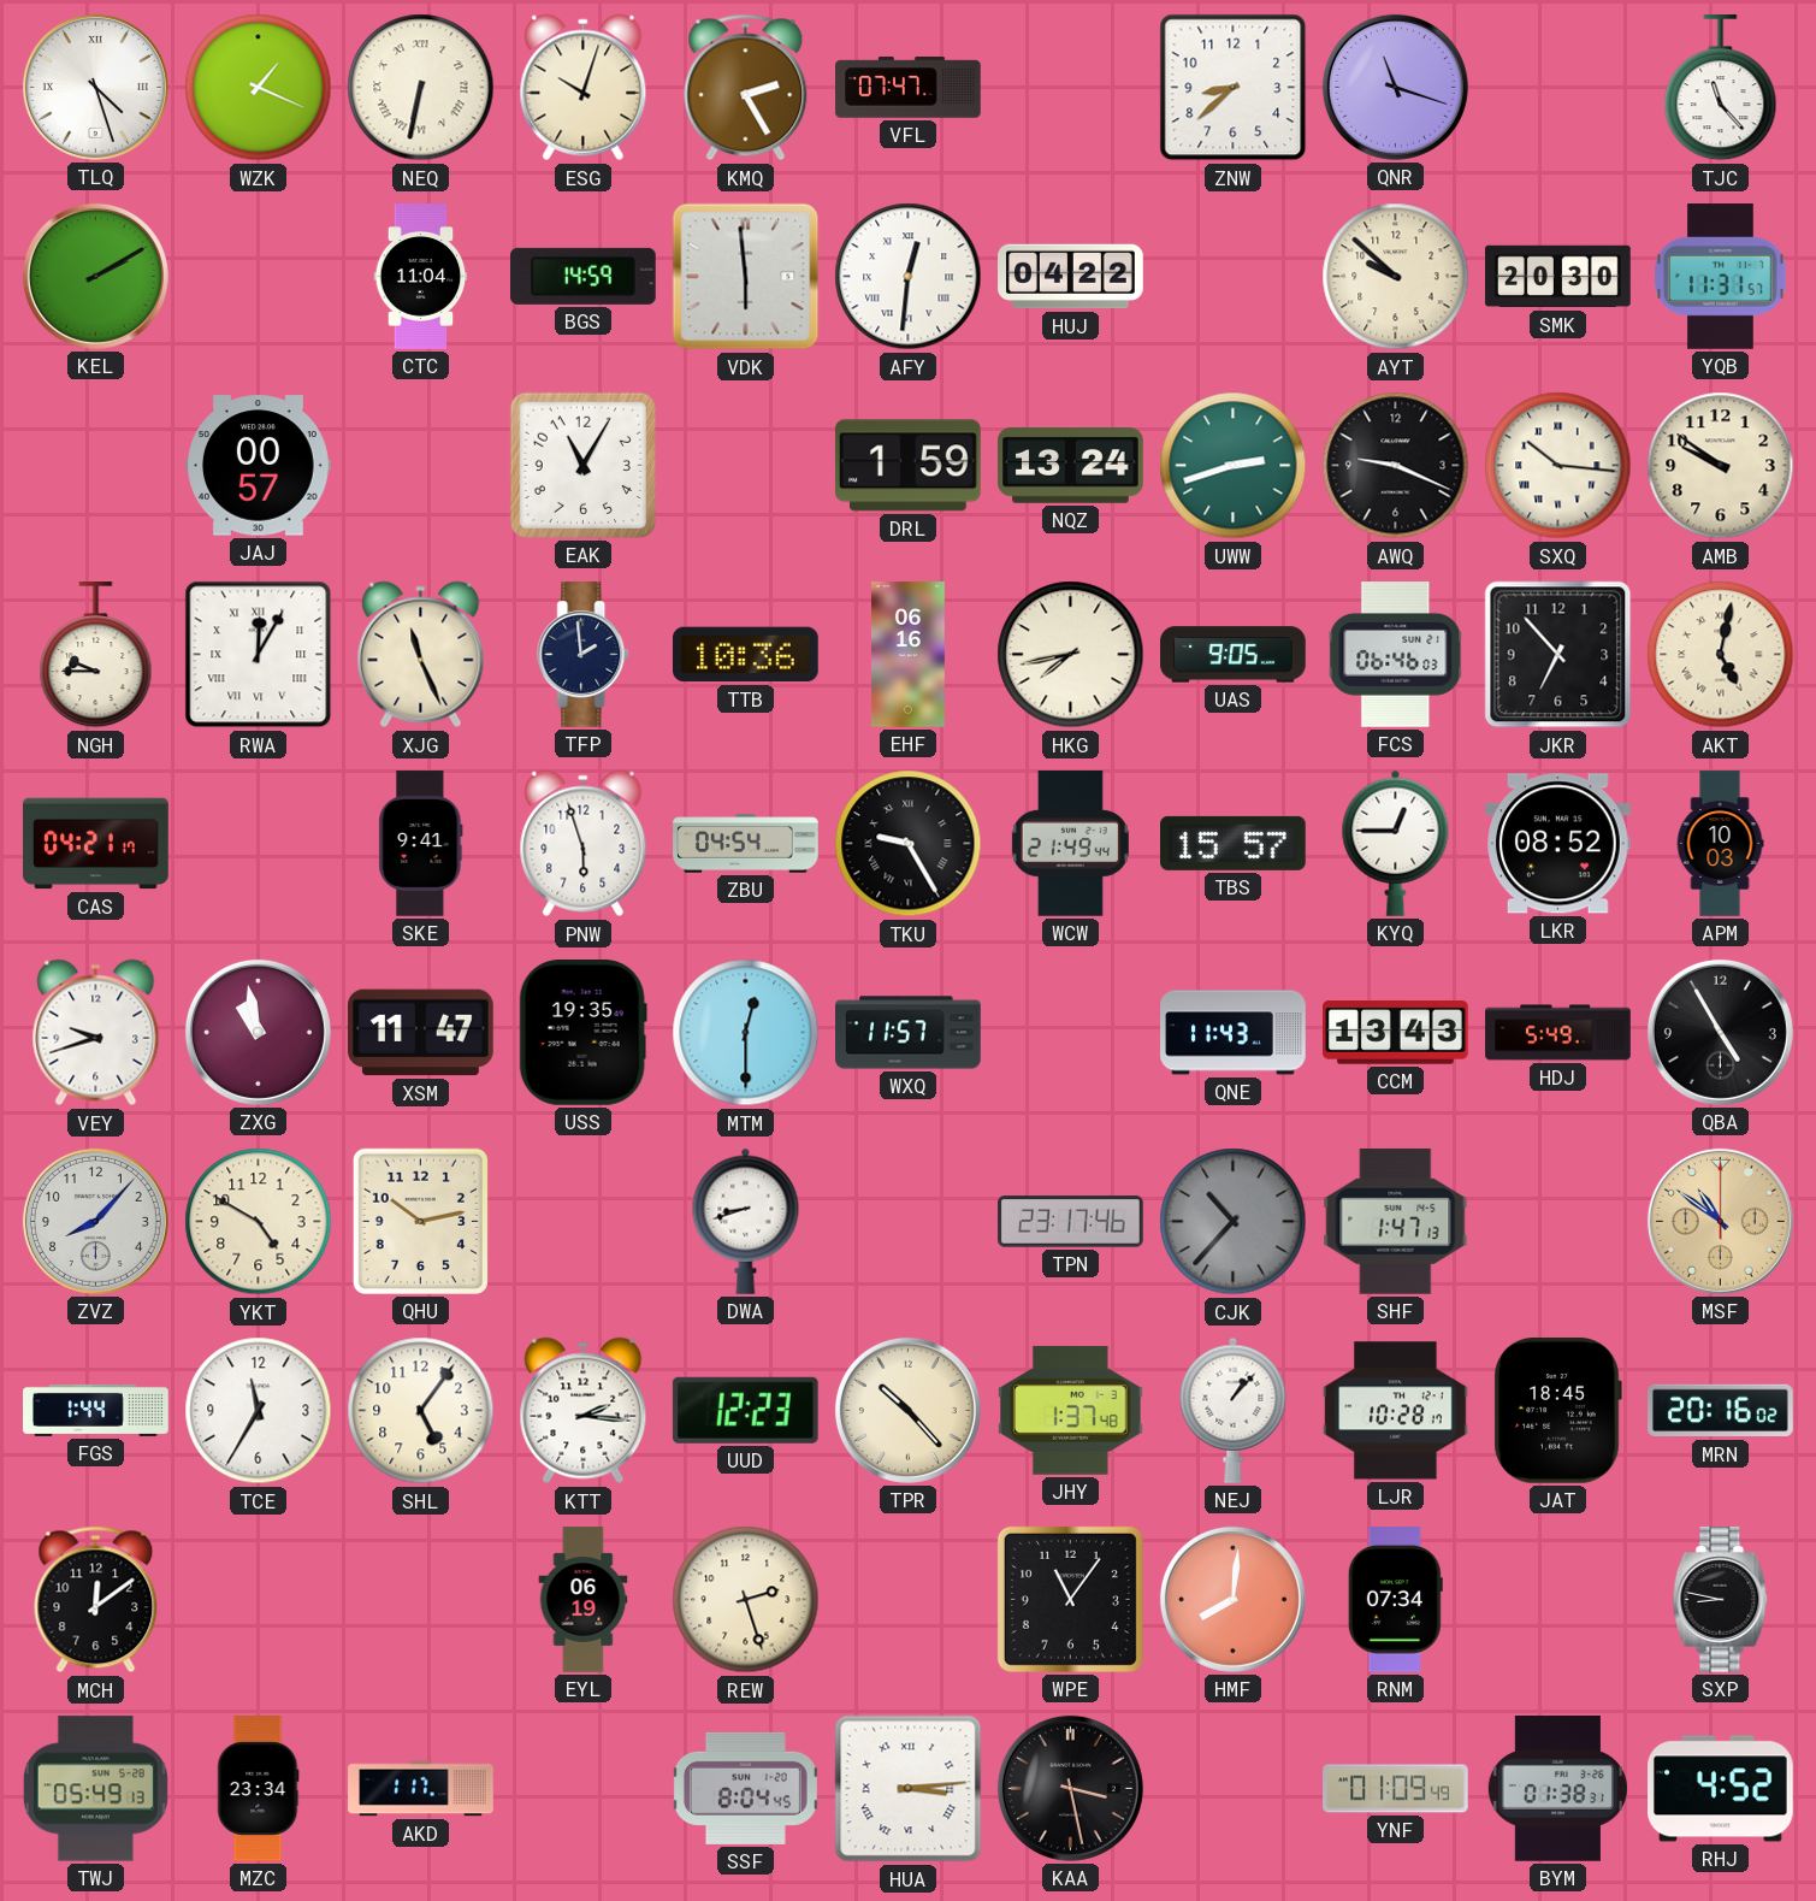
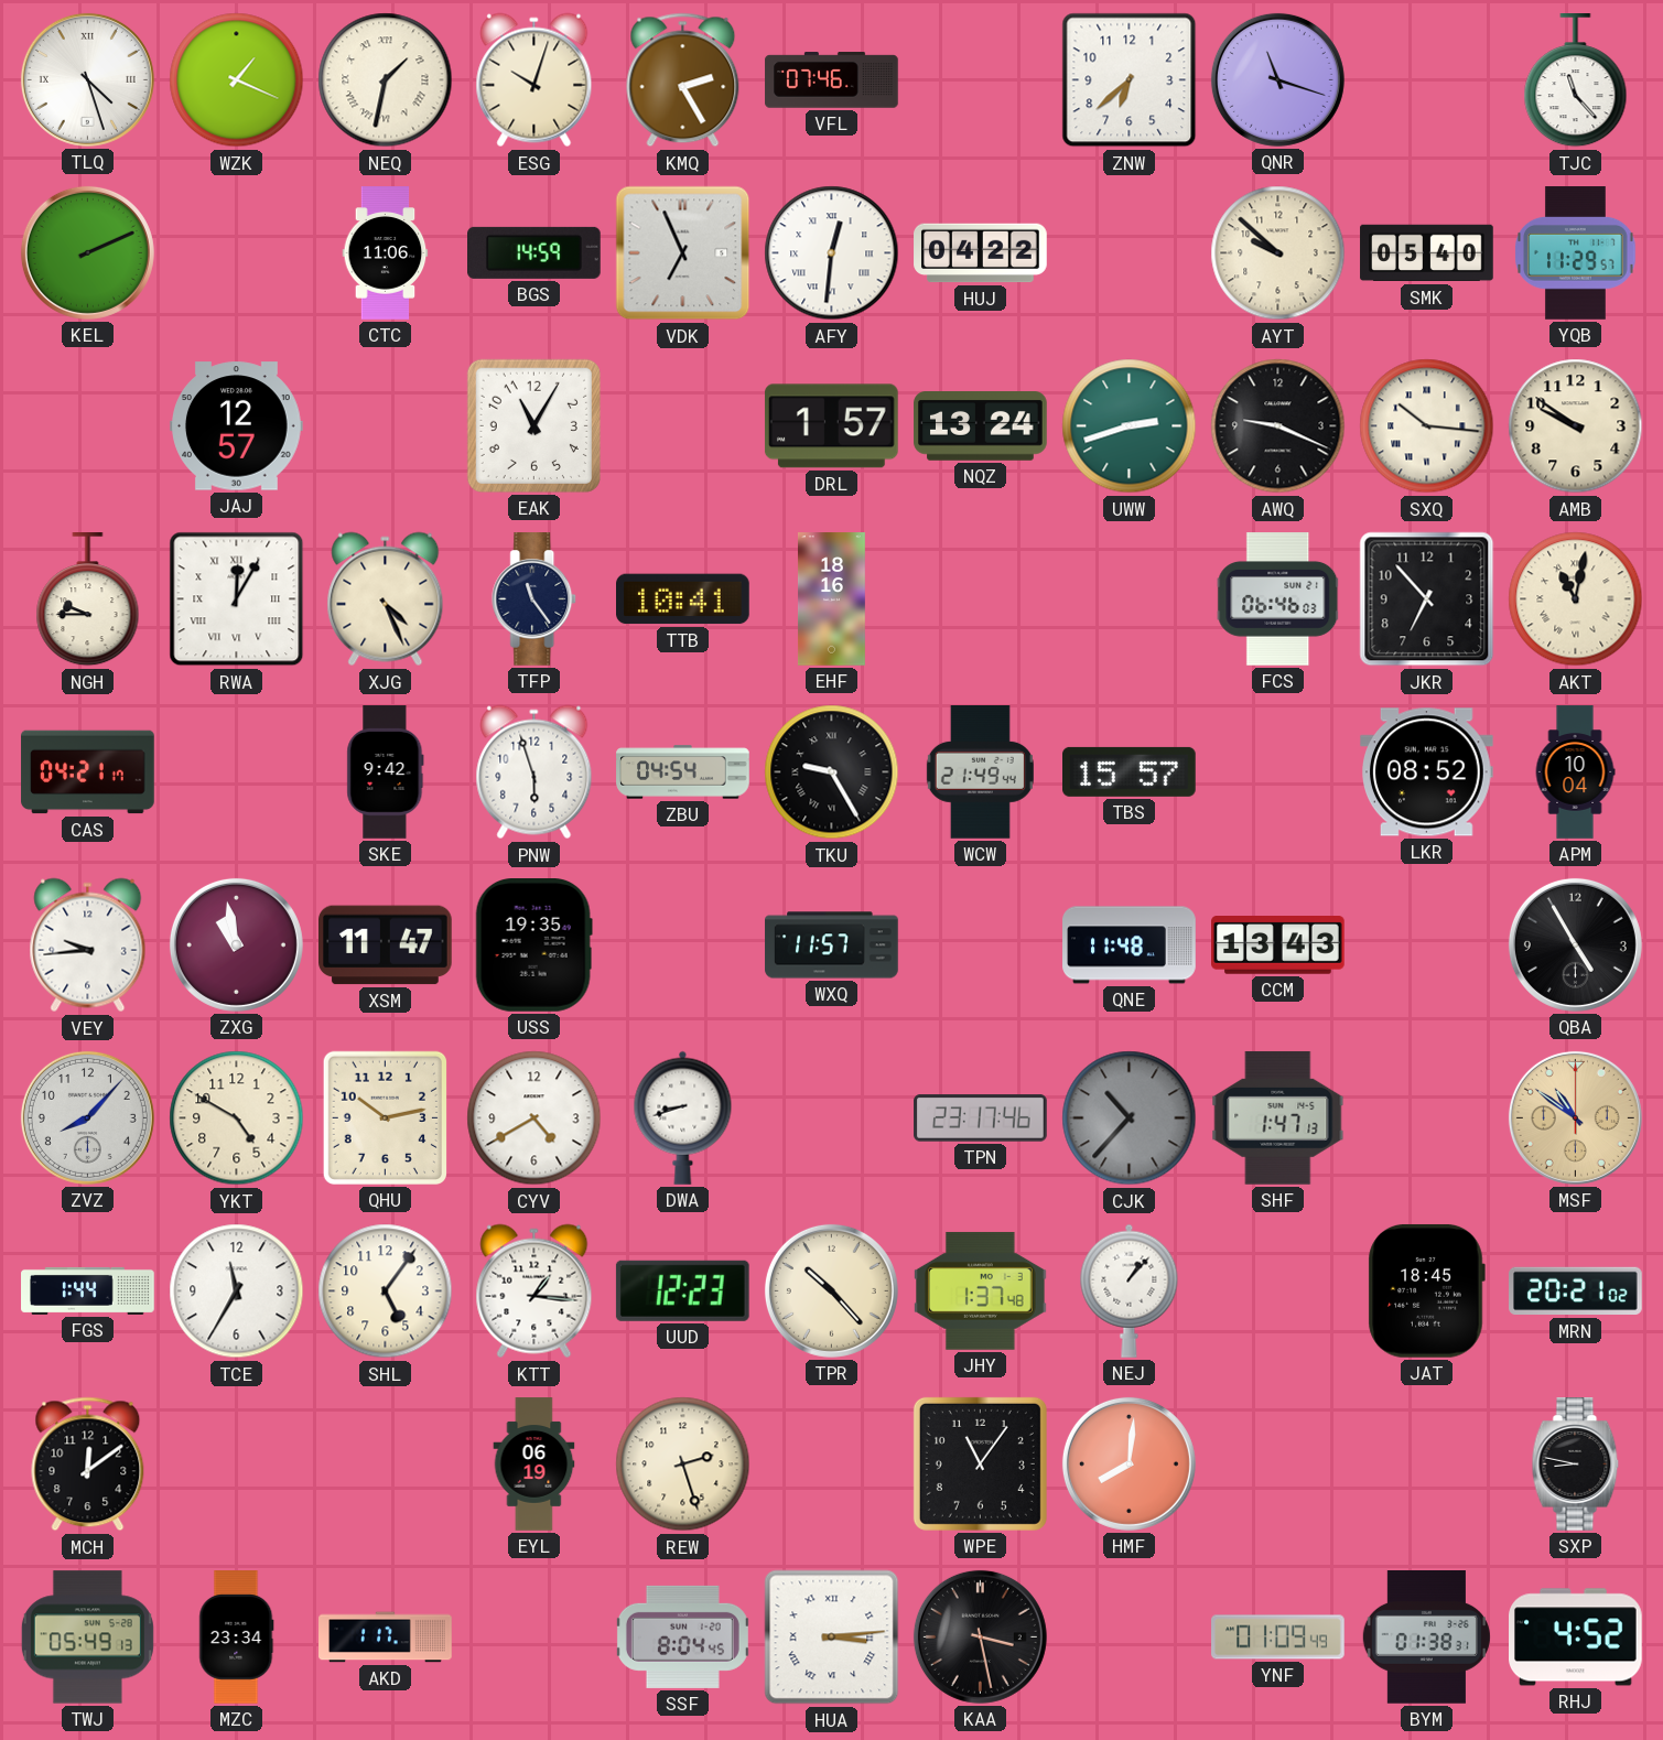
NEQ: 6:32 -> 1:32 (386, 80)
VFL: 07:47 -> 07:46 (832, 80)
ZNW: 8:38 -> 6:38 (1130, 80)
KEL: 2:10 -> 2:11 (87, 252)
CTC: 11:04 -> 11:06 (386, 253)
VDK: 5:59 -> 6:56 (683, 253)
SMK: 20:30 -> 05:40 (1427, 253)
YQB: 11:31 -> 11:29 (1576, 253)
JAJ: 00:57 -> 12:57 (237, 426)
DRL: 1:59 -> 1:57 (831, 426)
XJG: 11:26 -> 4:26 (386, 599)
TFP: 1:59 -> 11:24 (534, 599)
TTB: 10:36 -> 10:41 (683, 599)
EHF: 06:16 -> 18:16 (831, 599)
HKG: 7:43 -> none (1071, 655)
UAS: 9:05 -> none (1234, 655)
AKT: 5:02 -> 11:02 (1576, 599)
SKE: 9:41 -> 9:42 (386, 772)
KYQ: 12:45 -> none (1396, 843)
APM: 10:03 -> 10:04 (1575, 772)
VEY: 9:42 -> 9:44 (88, 945)
MTM: 12:30 -> none (746, 1033)
QNE: 11:43 -> 11:48 (1130, 945)
HDJ: 5:49 -> none (1558, 1033)
CYV: none -> 4:40 (534, 1118)
KTT: 2:16 -> 1:16 (534, 1292)
LJR: 10:28 -> none (1396, 1411)
MRN: 20:16 -> 20:21 (1576, 1292)
RNM: 07:34 -> none (1395, 1600)
